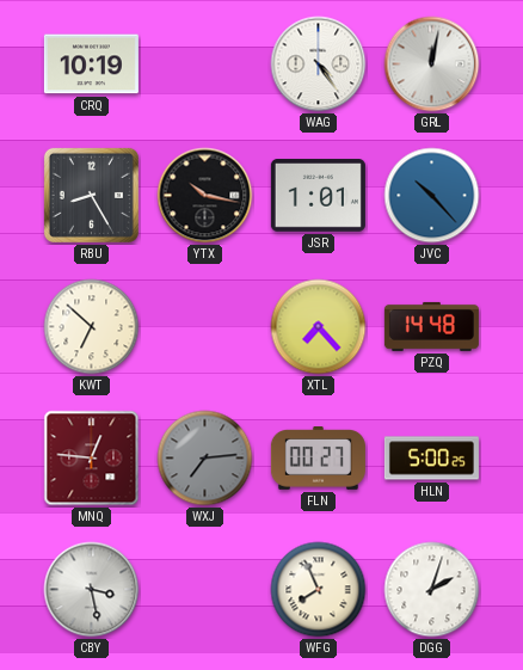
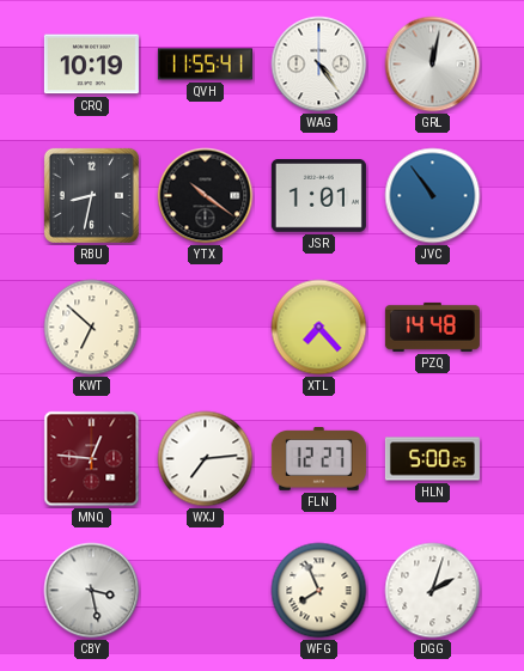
QVH: none -> 11:55 (205, 65)
RBU: 8:25 -> 8:32 (91, 195)
YTX: 10:17 -> 10:21 (206, 196)
JVC: 10:23 -> 10:54 (433, 196)
WXJ dial: grey -> white (206, 459)
FLN: 00:27 -> 12:27 (318, 459)
